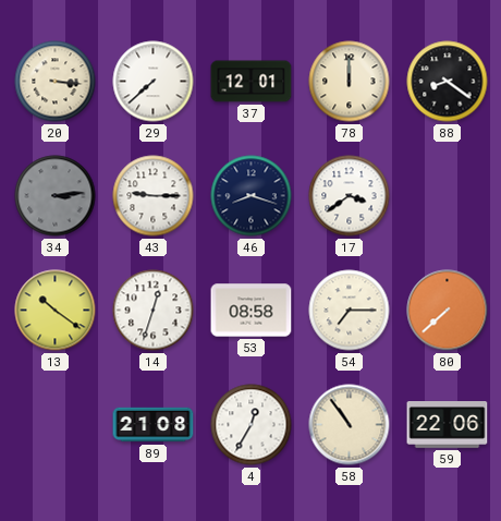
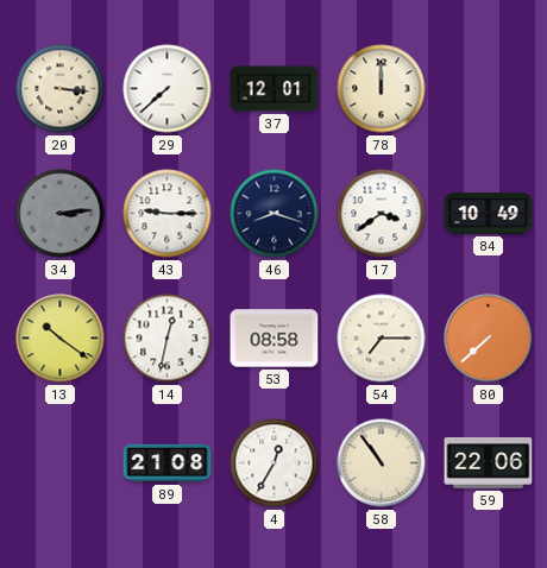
88: 8:21 -> none (448, 82)
84: none -> 10:49 (489, 214)
14: 12:33 -> 12:32 (168, 339)
